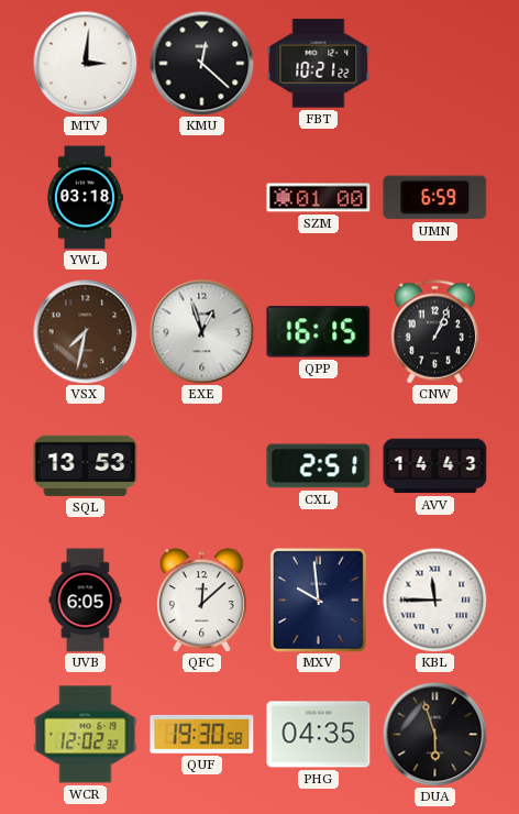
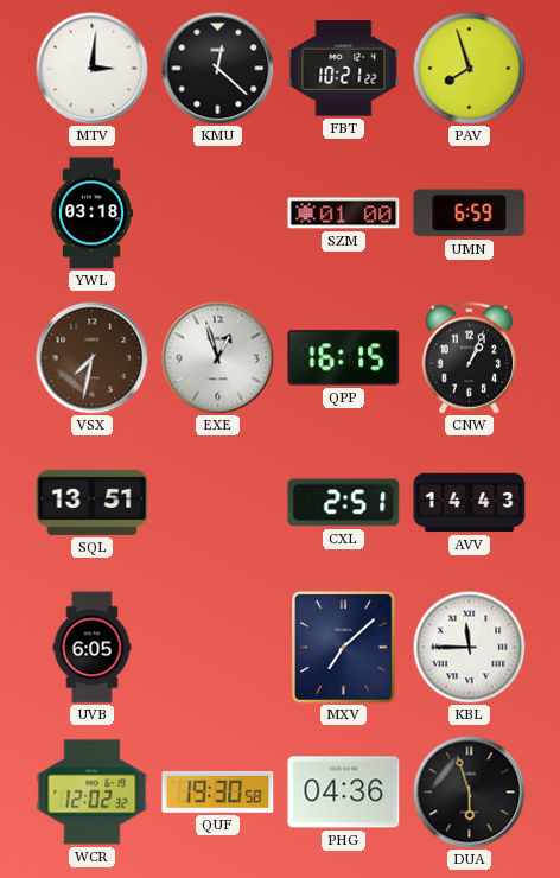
PAV: none -> 7:57 (469, 68)
SQL: 13:53 -> 13:51 (93, 502)
QFC: 12:08 -> none (201, 601)
MXV: 9:59 -> 7:08 (343, 647)
PHG: 04:35 -> 04:36 (344, 793)
